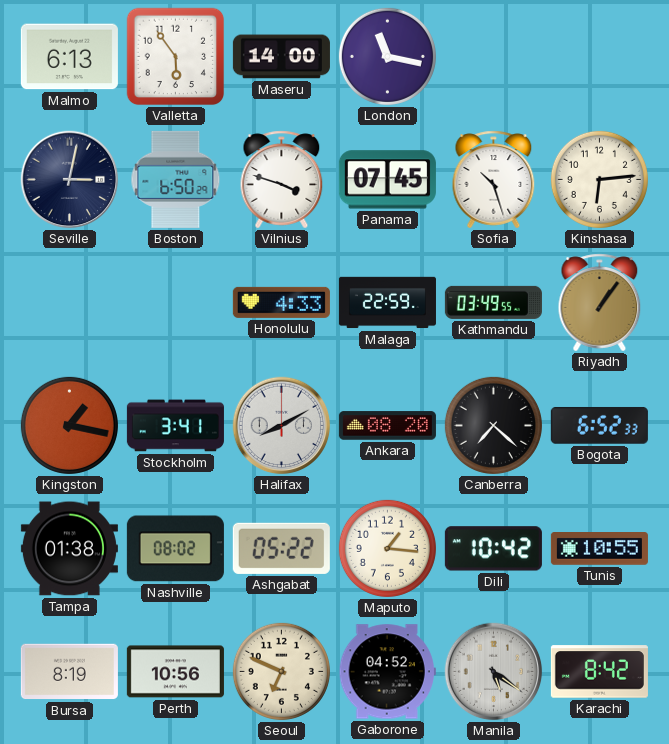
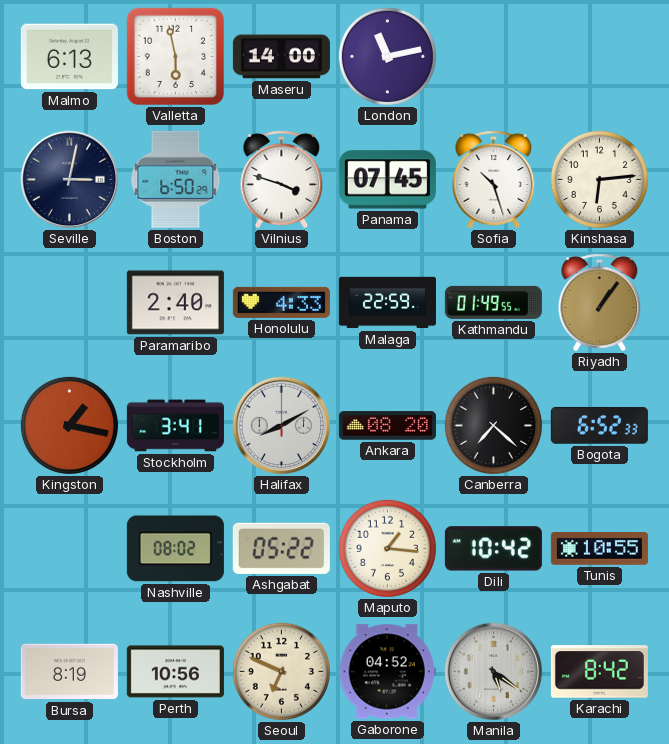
Valletta: 5:54 -> 5:58 (176, 57)
London: 11:17 -> 11:13 (387, 56)
Paramaribo: none -> 2:40 (175, 303)
Kathmandu: 03:49 -> 01:49 (493, 302)
Tampa: 01:38 -> none (69, 549)
